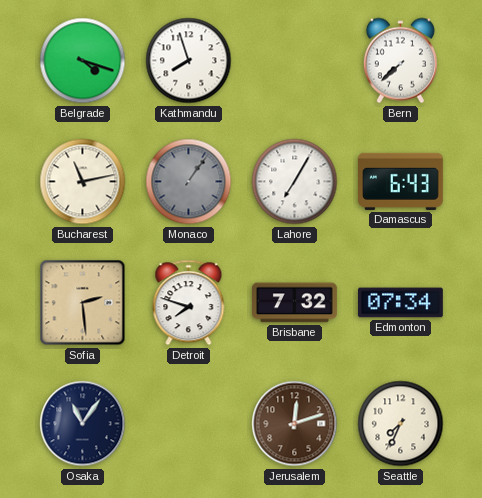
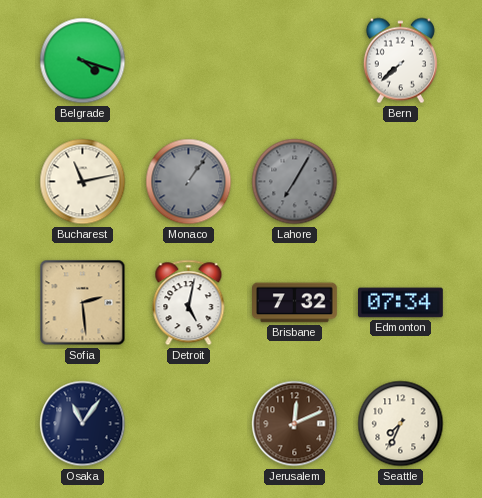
Kathmandu: 7:57 -> none (189, 61)
Lahore dial: white -> grey (295, 182)
Damascus: 6:43 -> none (401, 181)
Detroit: 7:48 -> 5:02 (189, 303)
Jerusalem: 12:12 -> 12:11 (295, 424)
